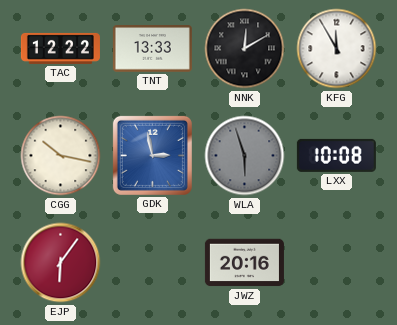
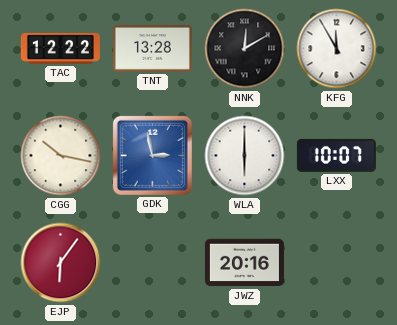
TNT: 13:33 -> 13:28 (152, 49)
WLA: 5:57 -> 6:00 (245, 156)
WLA dial: grey -> white (245, 156)
LXX: 10:08 -> 10:07 (336, 155)
